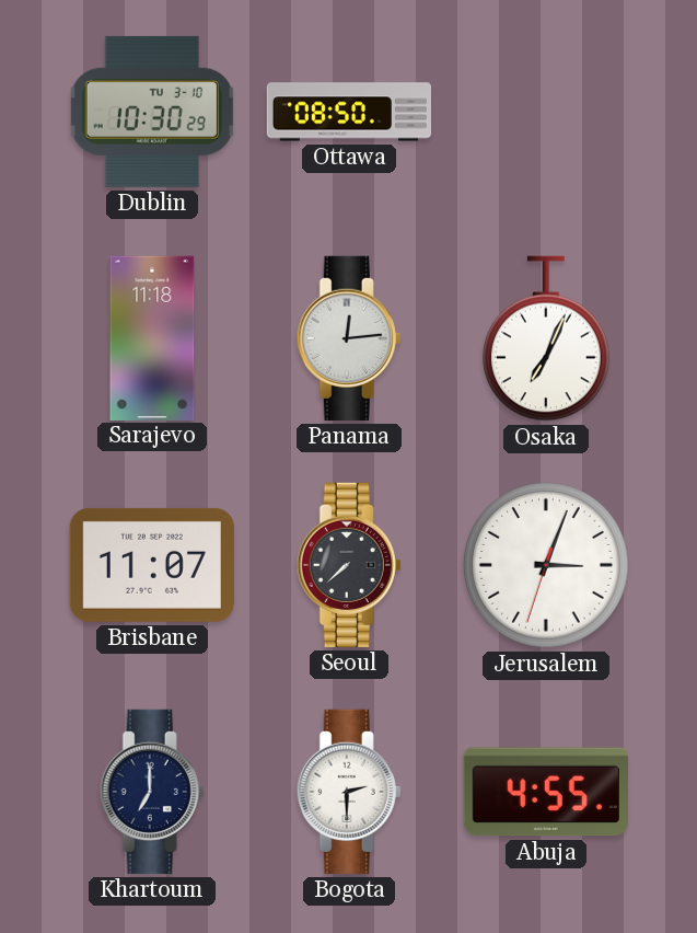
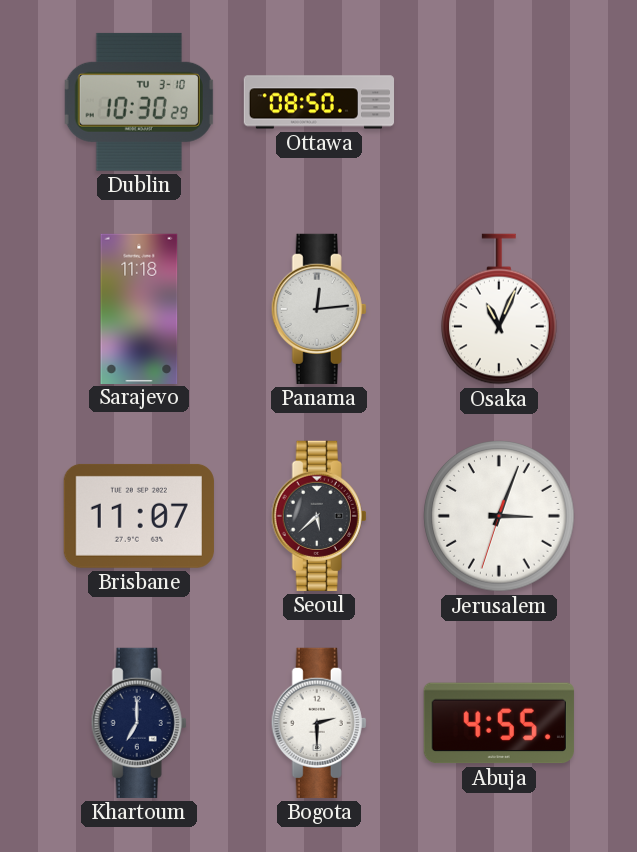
Osaka: 7:04 -> 11:04 (500, 309)
Seoul: 7:38 -> 5:38 (319, 516)
